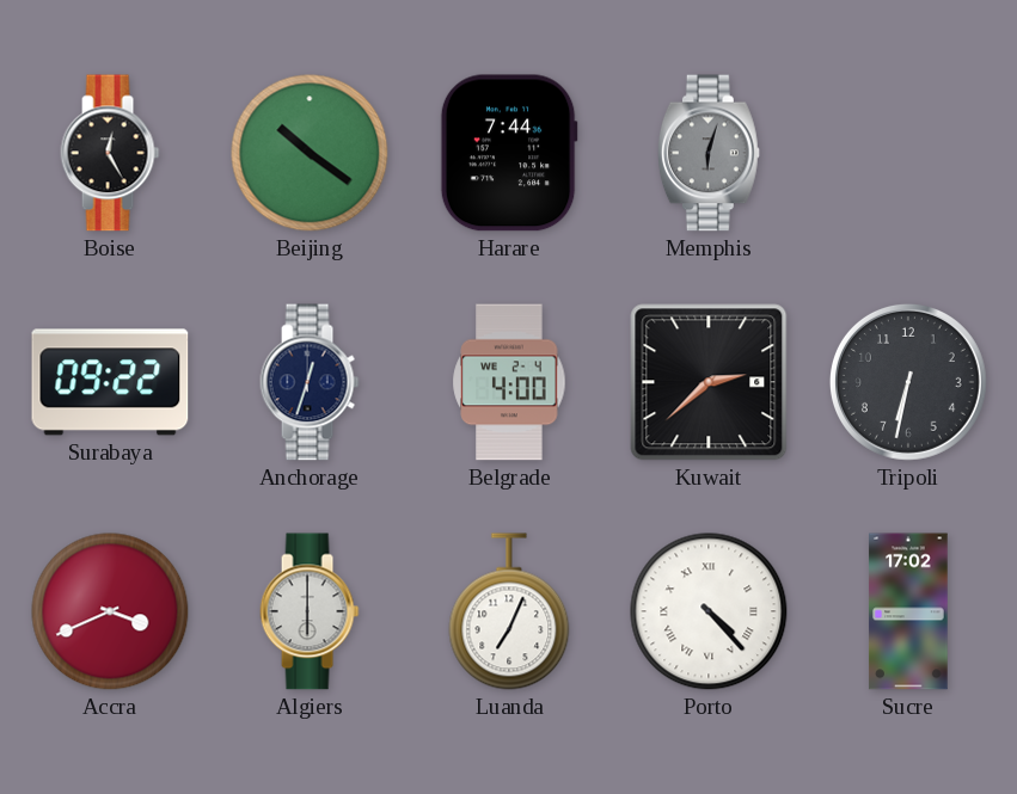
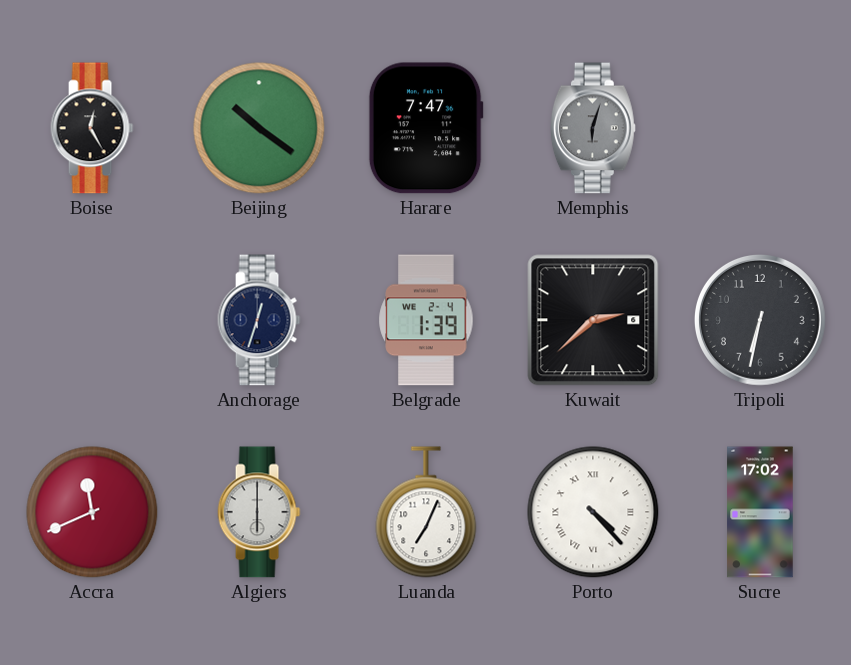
Harare: 7:44 -> 7:47 (426, 128)
Surabaya: 09:22 -> none (110, 382)
Belgrade: 4:00 -> 1:39 (426, 320)
Accra: 3:41 -> 11:41 (92, 512)
